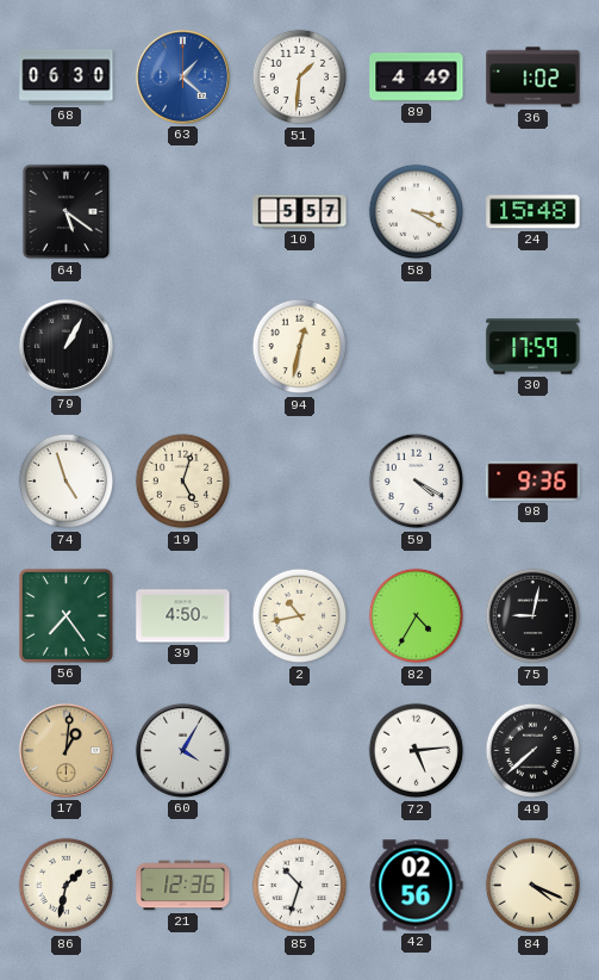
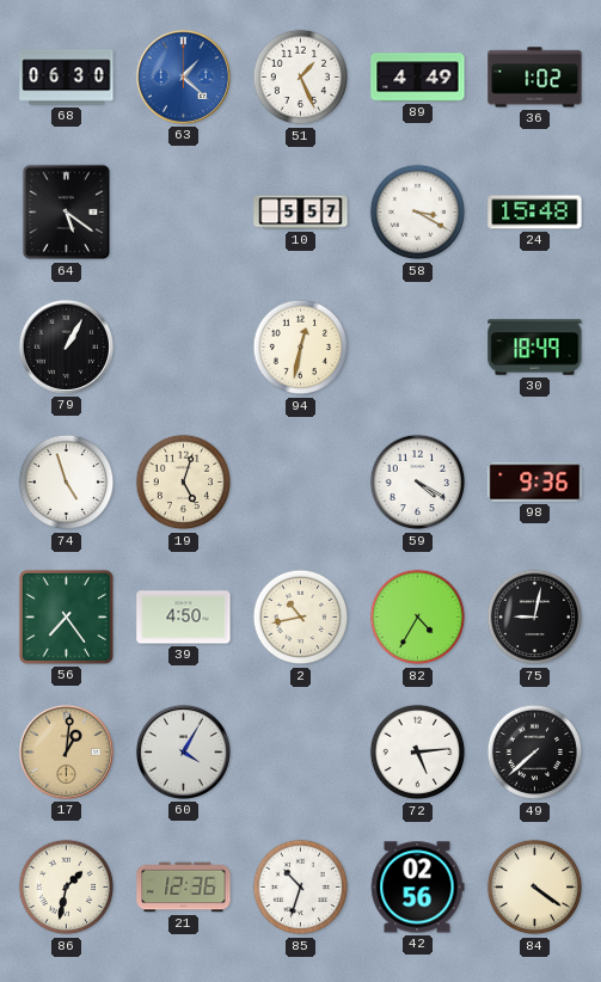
51: 1:31 -> 1:26 (301, 78)
30: 17:59 -> 18:49 (535, 348)
84: 4:19 -> 4:21 (535, 888)
